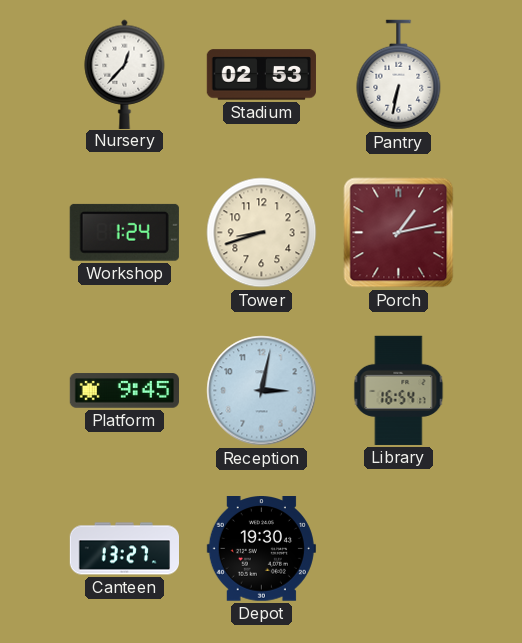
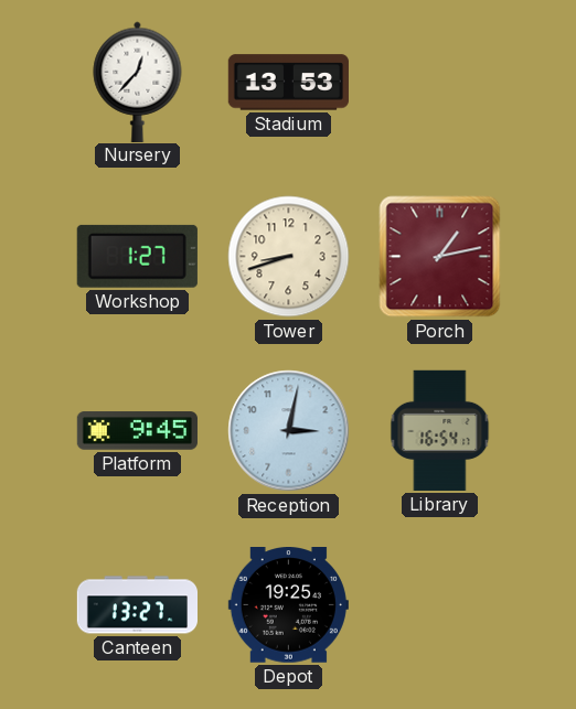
Stadium: 02:53 -> 13:53 (288, 83)
Pantry: 6:32 -> none (399, 75)
Workshop: 1:24 -> 1:27 (137, 256)
Depot: 19:30 -> 19:25 (288, 605)
